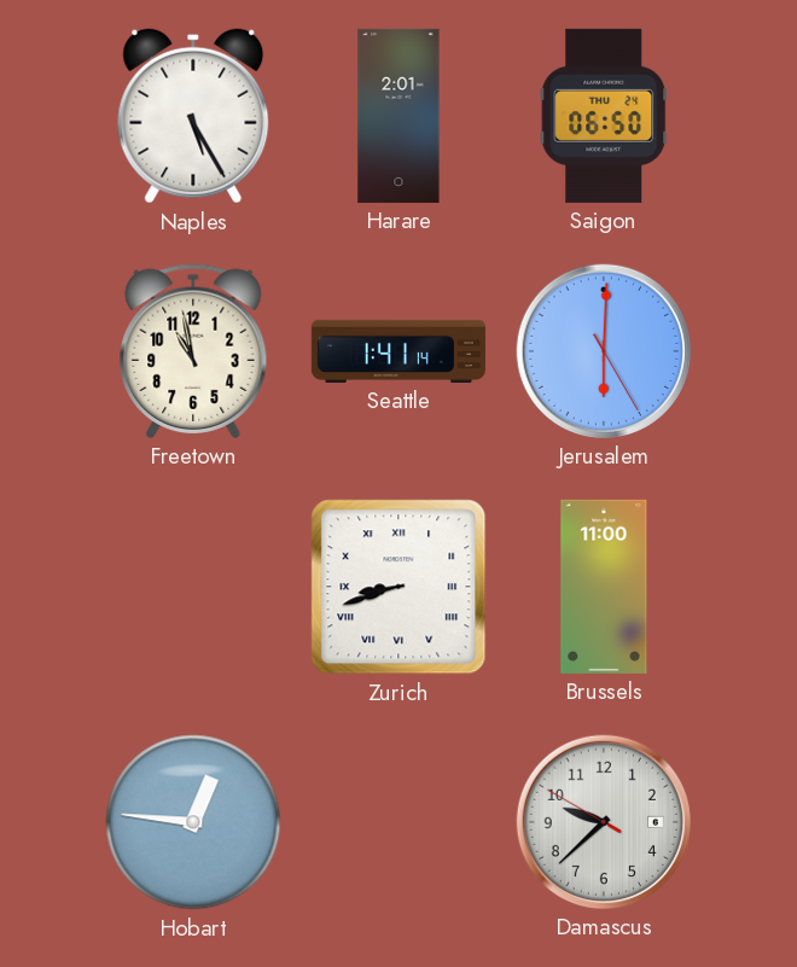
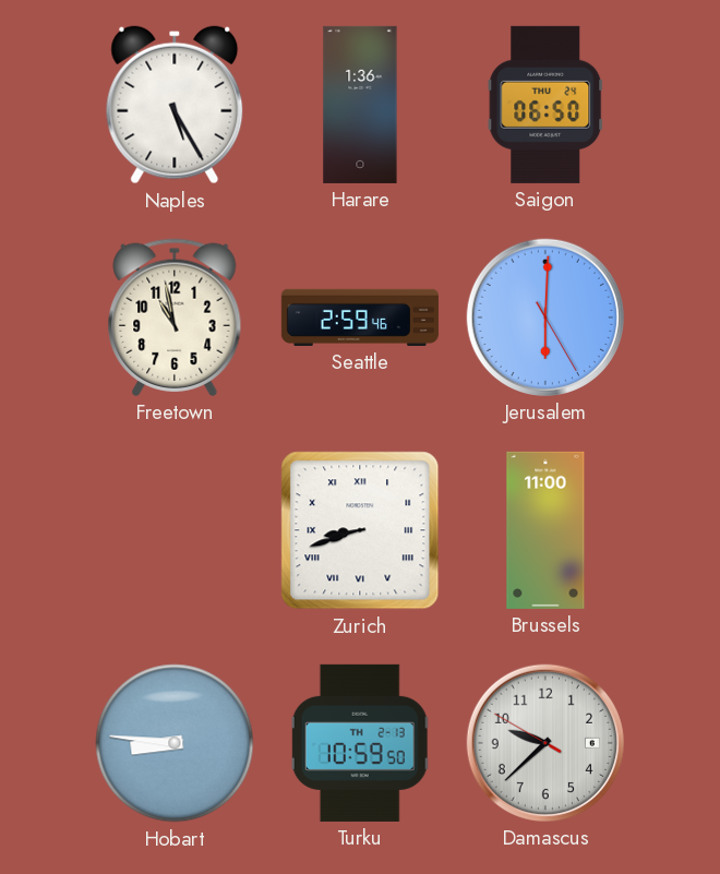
Harare: 2:01 -> 1:36 (360, 105)
Seattle: 1:41 -> 2:59 (360, 318)
Hobart: 12:46 -> 8:46 (175, 743)
Turku: none -> 10:59 (360, 743)
